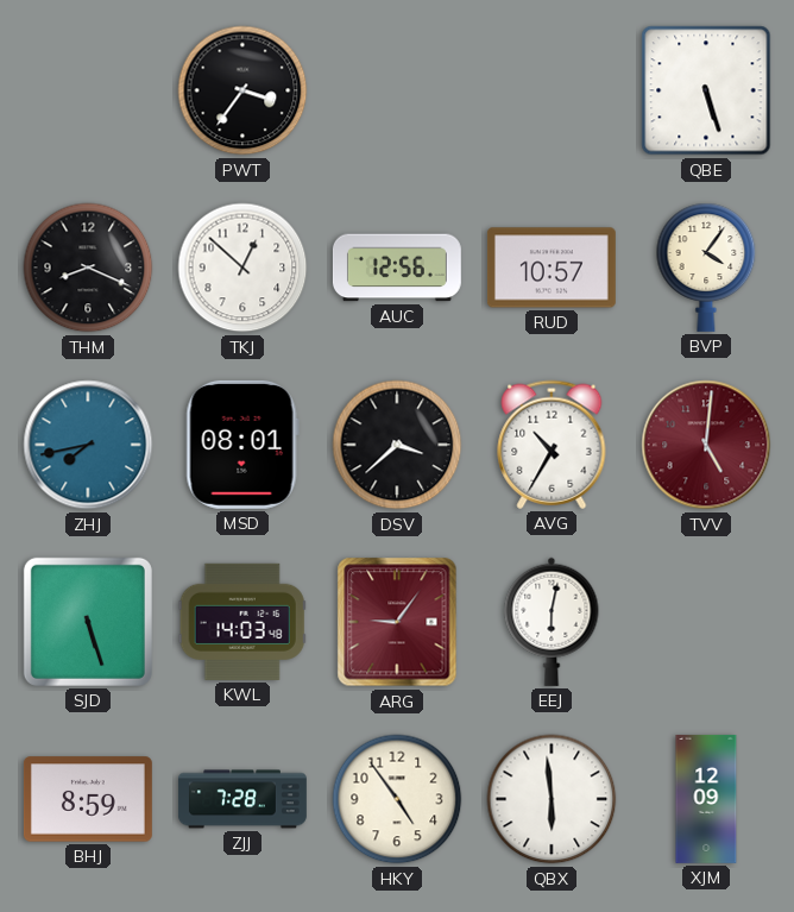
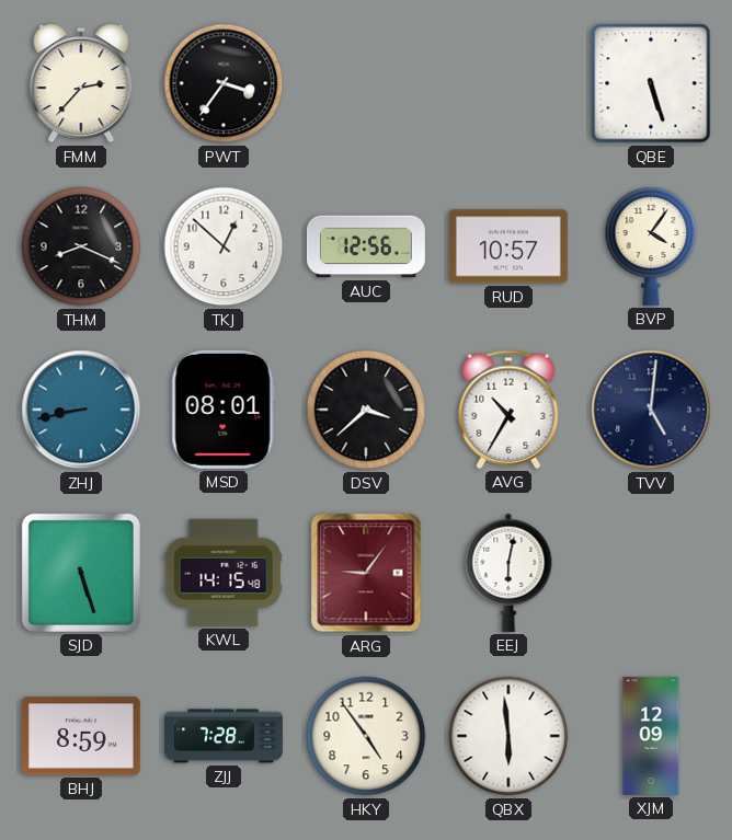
FMM: none -> 2:37 (81, 84)
ZHJ: 7:43 -> 8:43 (81, 410)
TVV dial: burgundy -> navy (651, 410)
KWL: 14:03 -> 14:15 (224, 573)
